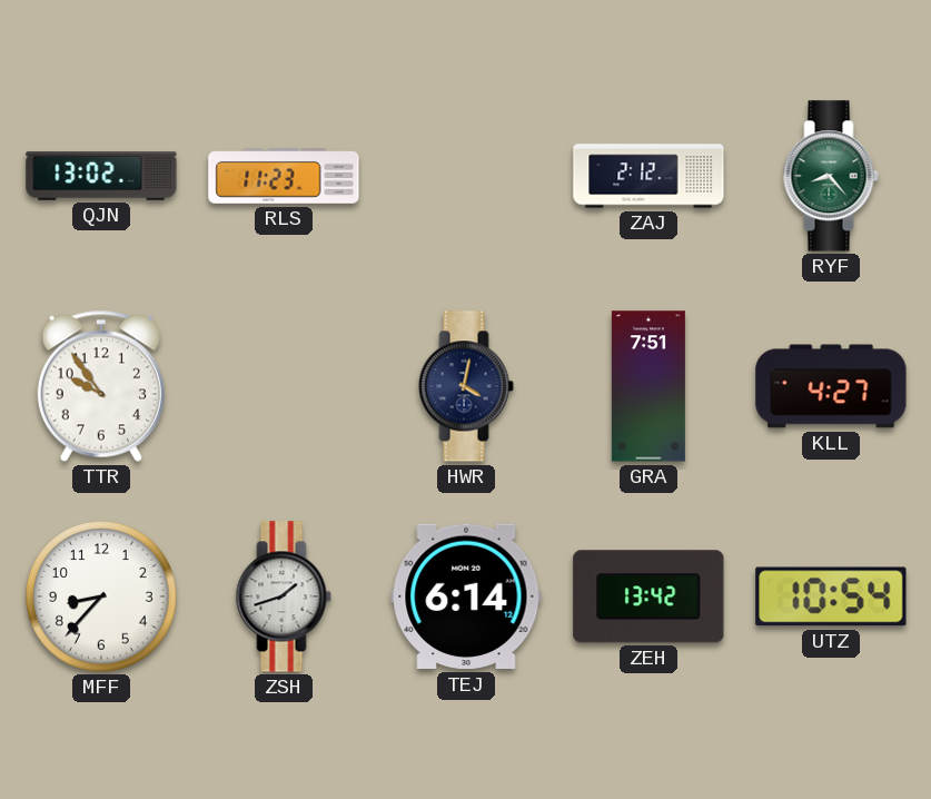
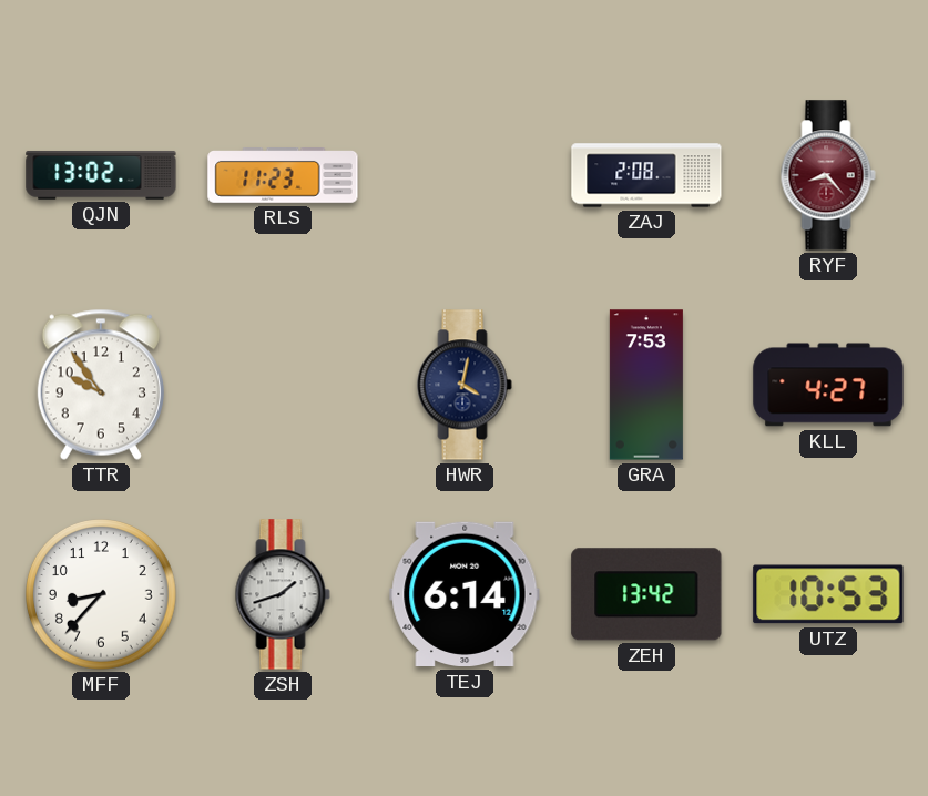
ZAJ: 2:12 -> 2:08 (646, 175)
RYF dial: green -> burgundy (828, 175)
GRA: 7:51 -> 7:53 (646, 385)
UTZ: 10:54 -> 10:53 (828, 594)
